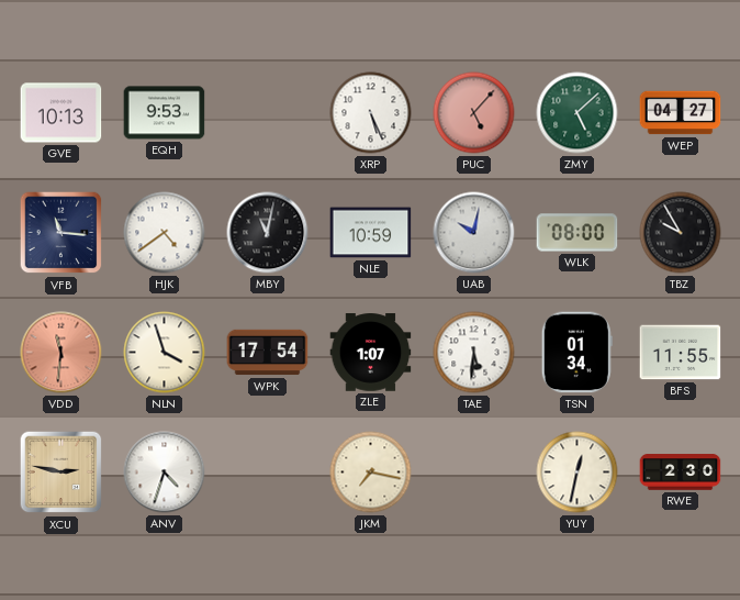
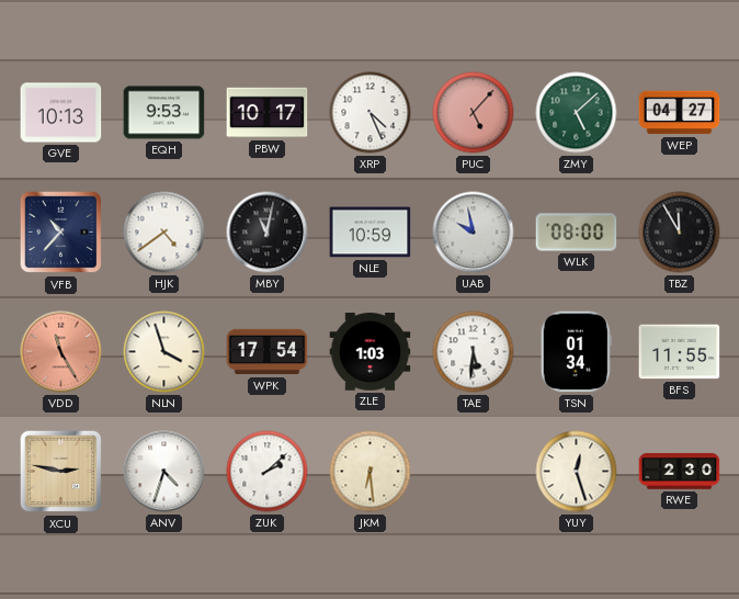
PBW: none -> 10:17 (268, 113)
XRP: 5:26 -> 4:26 (371, 113)
VFB: 11:16 -> 10:37 (61, 233)
UAB: 10:02 -> 9:58 (474, 233)
TBZ: 9:55 -> 11:55 (680, 233)
VDD: 11:31 -> 11:25 (61, 352)
ZLE: 1:07 -> 1:03 (371, 352)
ZUK: none -> 2:08 (268, 472)
JKM: 7:17 -> 6:29 (371, 472)
YUY: 12:32 -> 12:27 (577, 472)
